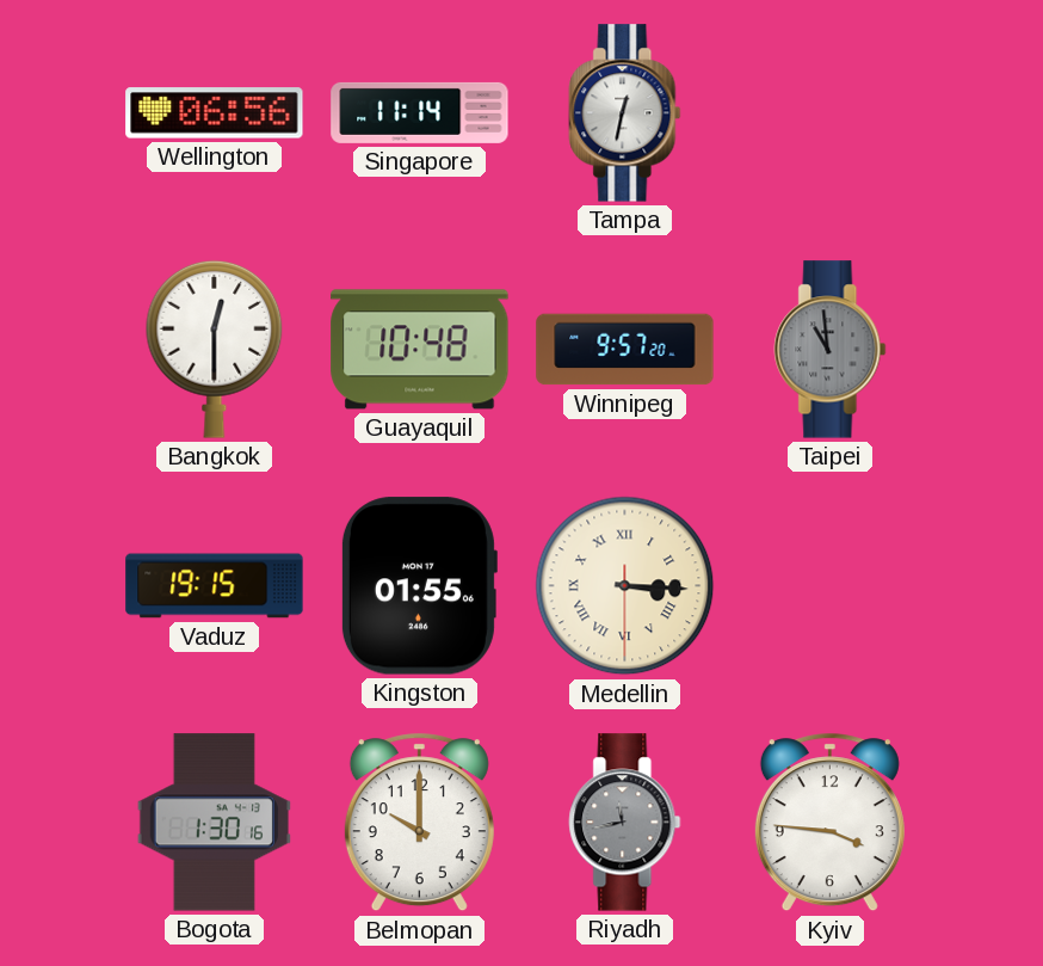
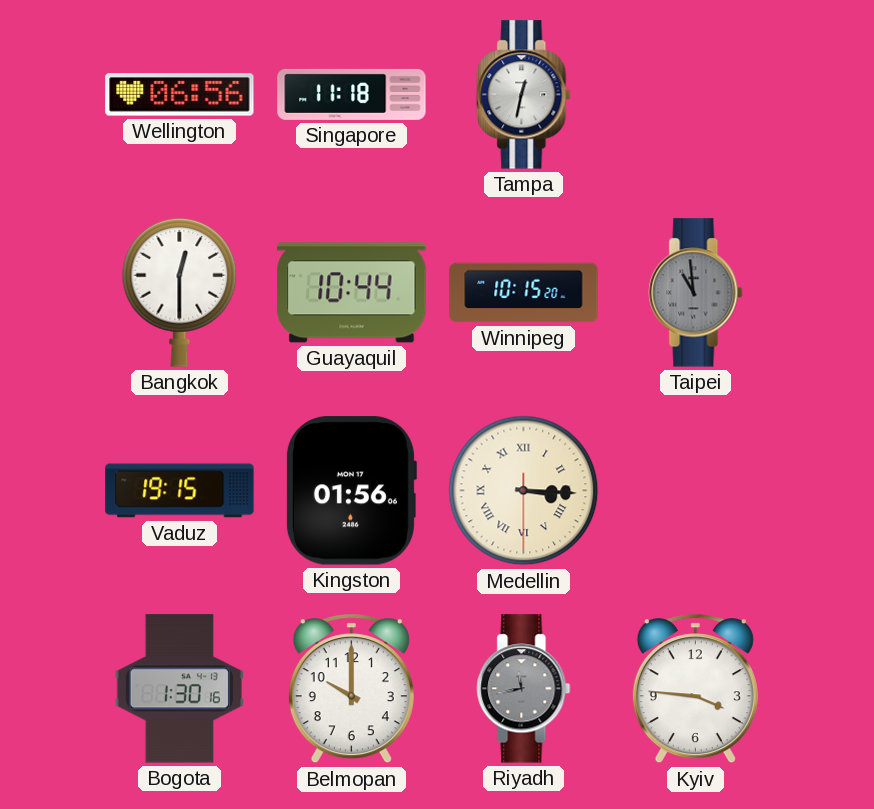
Singapore: 11:14 -> 11:18 (352, 94)
Guayaquil: 10:48 -> 10:44 (352, 293)
Winnipeg: 9:57 -> 10:15 (524, 293)
Kingston: 01:55 -> 01:56 (351, 491)
